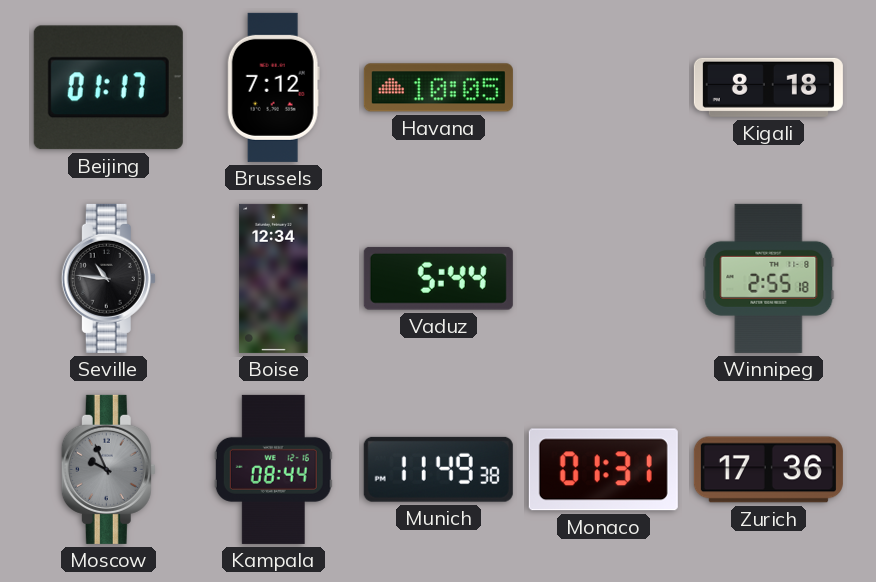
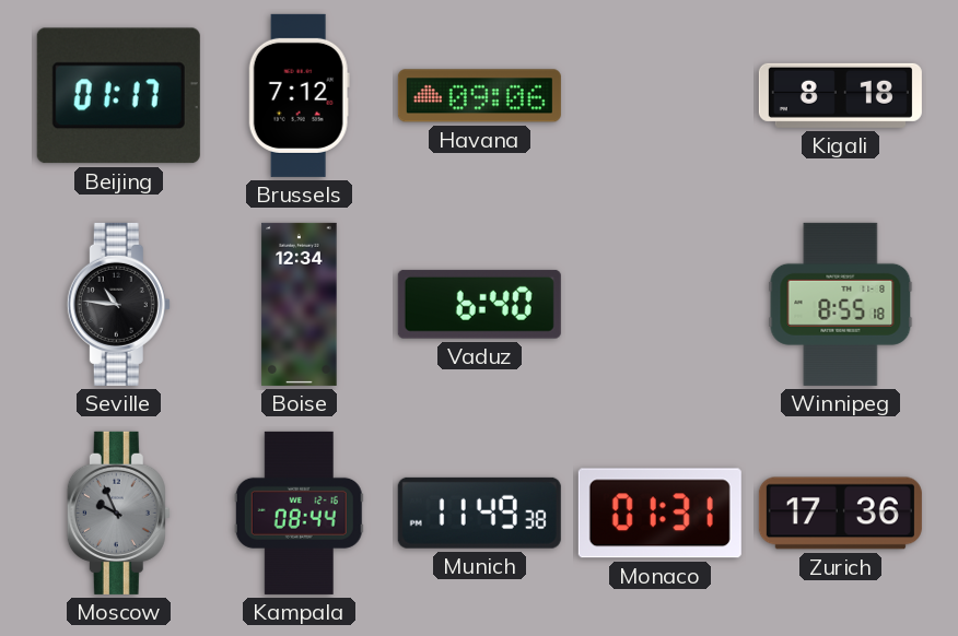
Havana: 10:05 -> 09:06 (479, 96)
Vaduz: 5:44 -> 6:40 (479, 304)
Winnipeg: 2:55 -> 8:55 (841, 304)
